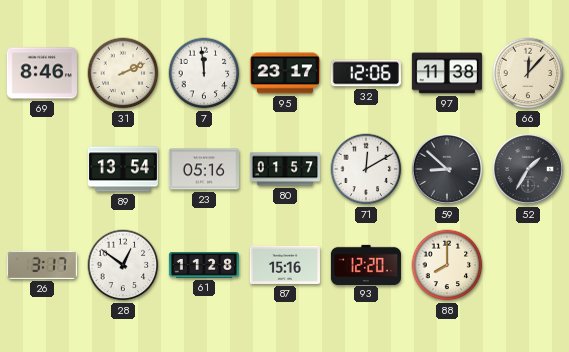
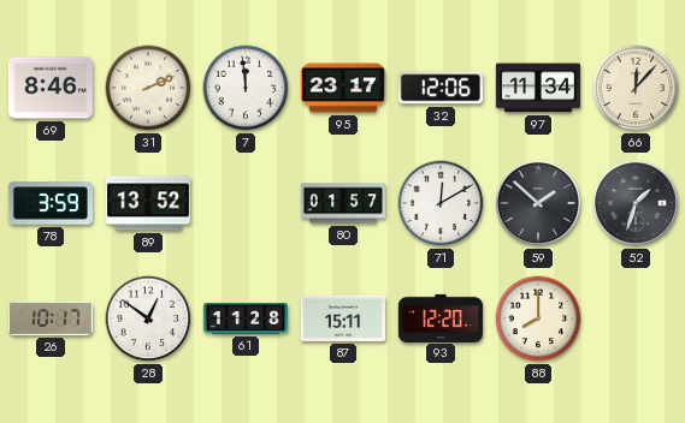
97: 11:38 -> 11:34 (538, 88)
78: none -> 3:59 (51, 203)
89: 13:54 -> 13:52 (148, 203)
23: 05:16 -> none (204, 169)
59: 8:52 -> 1:52 (538, 203)
52: 1:35 -> 1:33 (636, 203)
26: 3:17 -> 10:17 (51, 318)
87: 15:16 -> 15:11 (343, 318)
